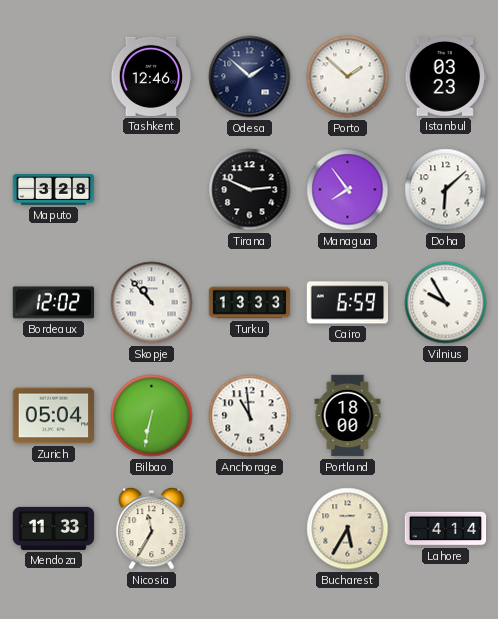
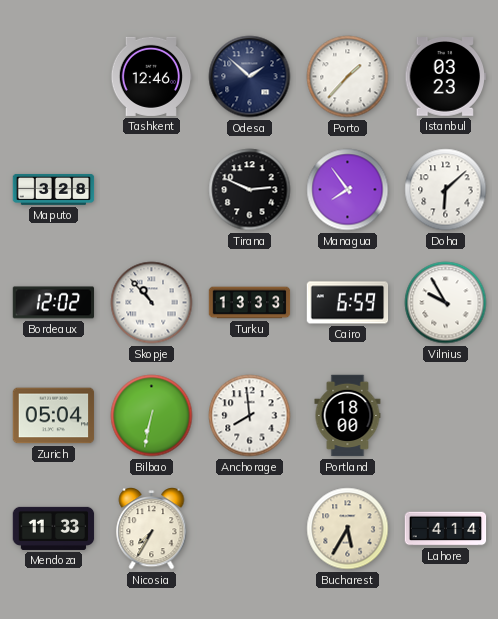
Porto: 1:52 -> 1:37 (348, 77)
Anchorage: 10:59 -> 7:59 (250, 416)
Nicosia: 11:35 -> 7:35 (152, 529)
